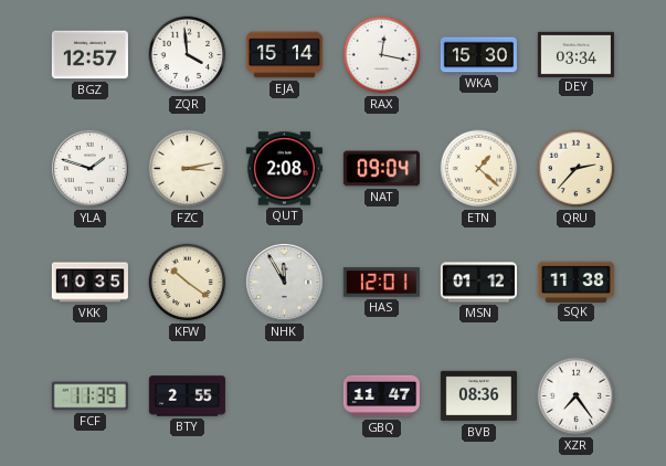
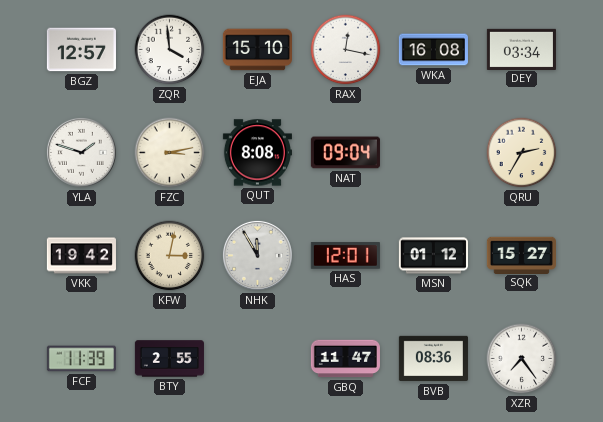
EJA: 15:14 -> 15:10 (257, 50)
WKA: 15:30 -> 16:08 (433, 50)
QUT: 2:08 -> 8:08 (257, 153)
ETN: 1:22 -> none (479, 169)
QRU: 2:37 -> 2:35 (522, 153)
VKK: 10:35 -> 19:42 (81, 256)
KFW: 10:21 -> 3:02 (170, 256)
SQK: 11:38 -> 15:27 (521, 255)
